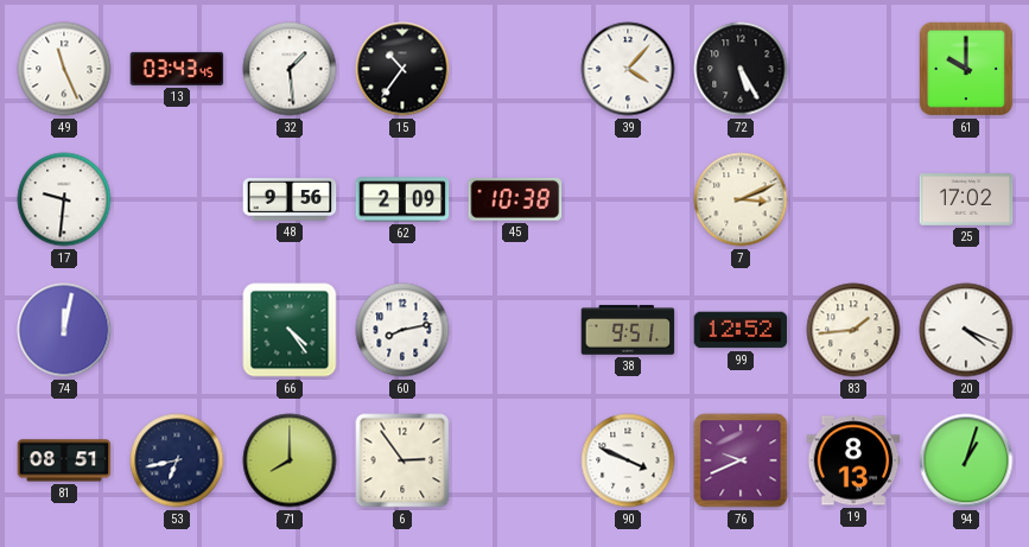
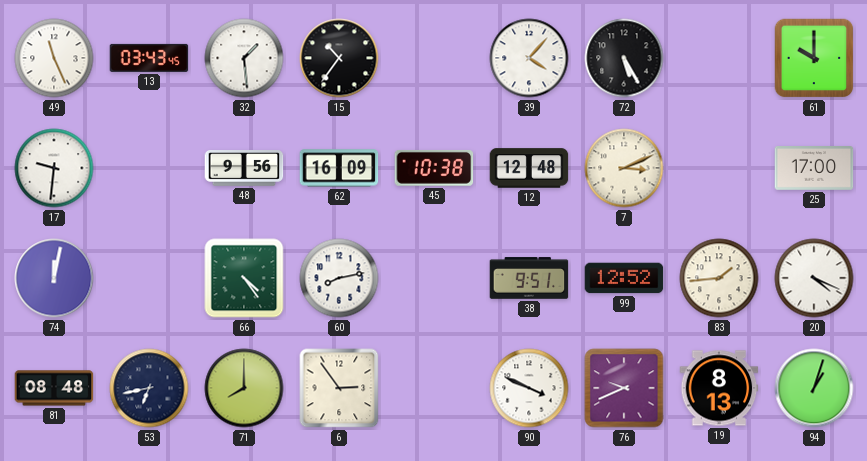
62: 2:09 -> 16:09 (339, 168)
12: none -> 12:48 (529, 168)
25: 17:02 -> 17:00 (814, 169)
81: 08:51 -> 08:48 (54, 388)
